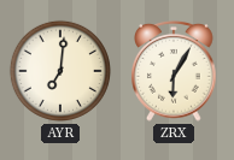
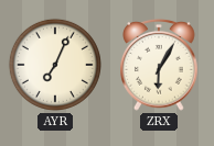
AYR: 7:01 -> 7:04 (55, 65)
